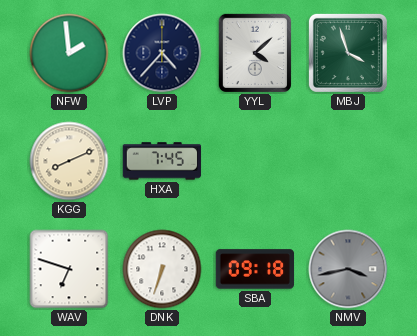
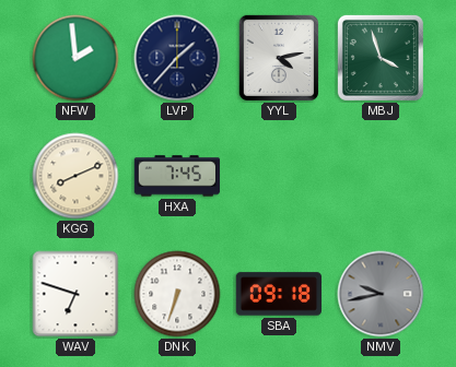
LVP: 4:37 -> 1:37 (177, 58)
YYL: 4:08 -> 4:13 (279, 58)
NMV: 3:43 -> 9:43 (381, 294)
